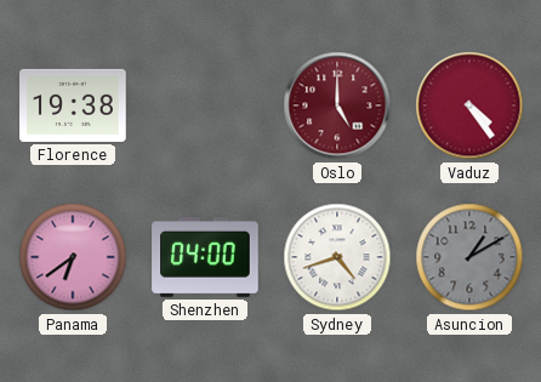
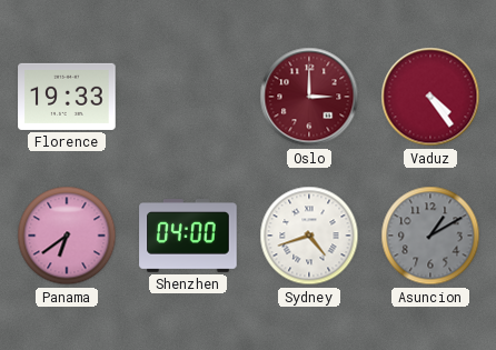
Florence: 19:38 -> 19:33 (67, 97)
Oslo: 5:00 -> 3:00 (309, 97)
